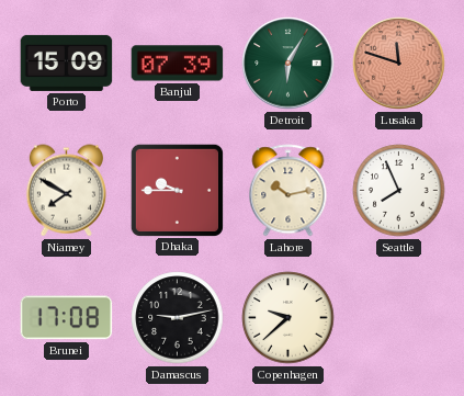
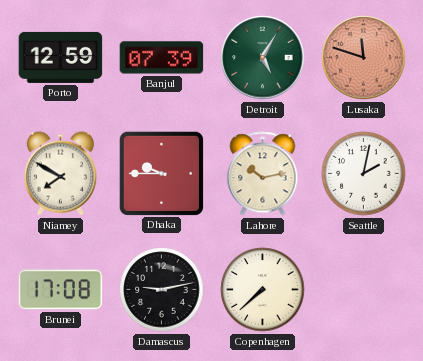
Porto: 15:09 -> 12:59 (61, 57)
Detroit: 6:05 -> 5:05 (263, 58)
Seattle: 7:56 -> 2:02 (364, 174)
Copenhagen: 9:38 -> 7:38 (263, 290)
